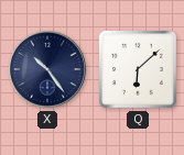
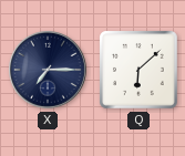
X: 10:24 -> 7:15 (49, 71)
